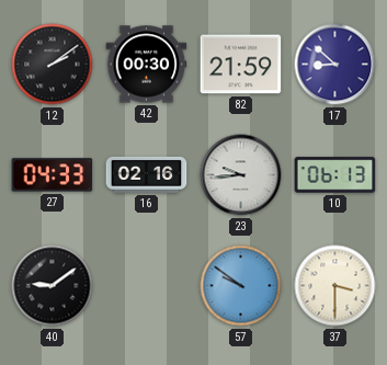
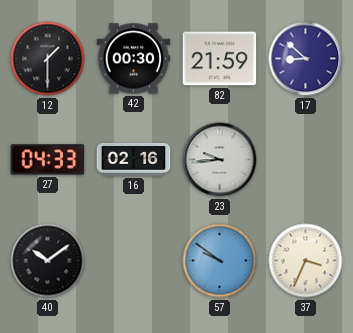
12: 2:09 -> 1:30 (48, 59)
10: 06:13 -> none (335, 175)
40: 9:09 -> 10:09 (48, 261)
37: 3:30 -> 3:34 (306, 261)
